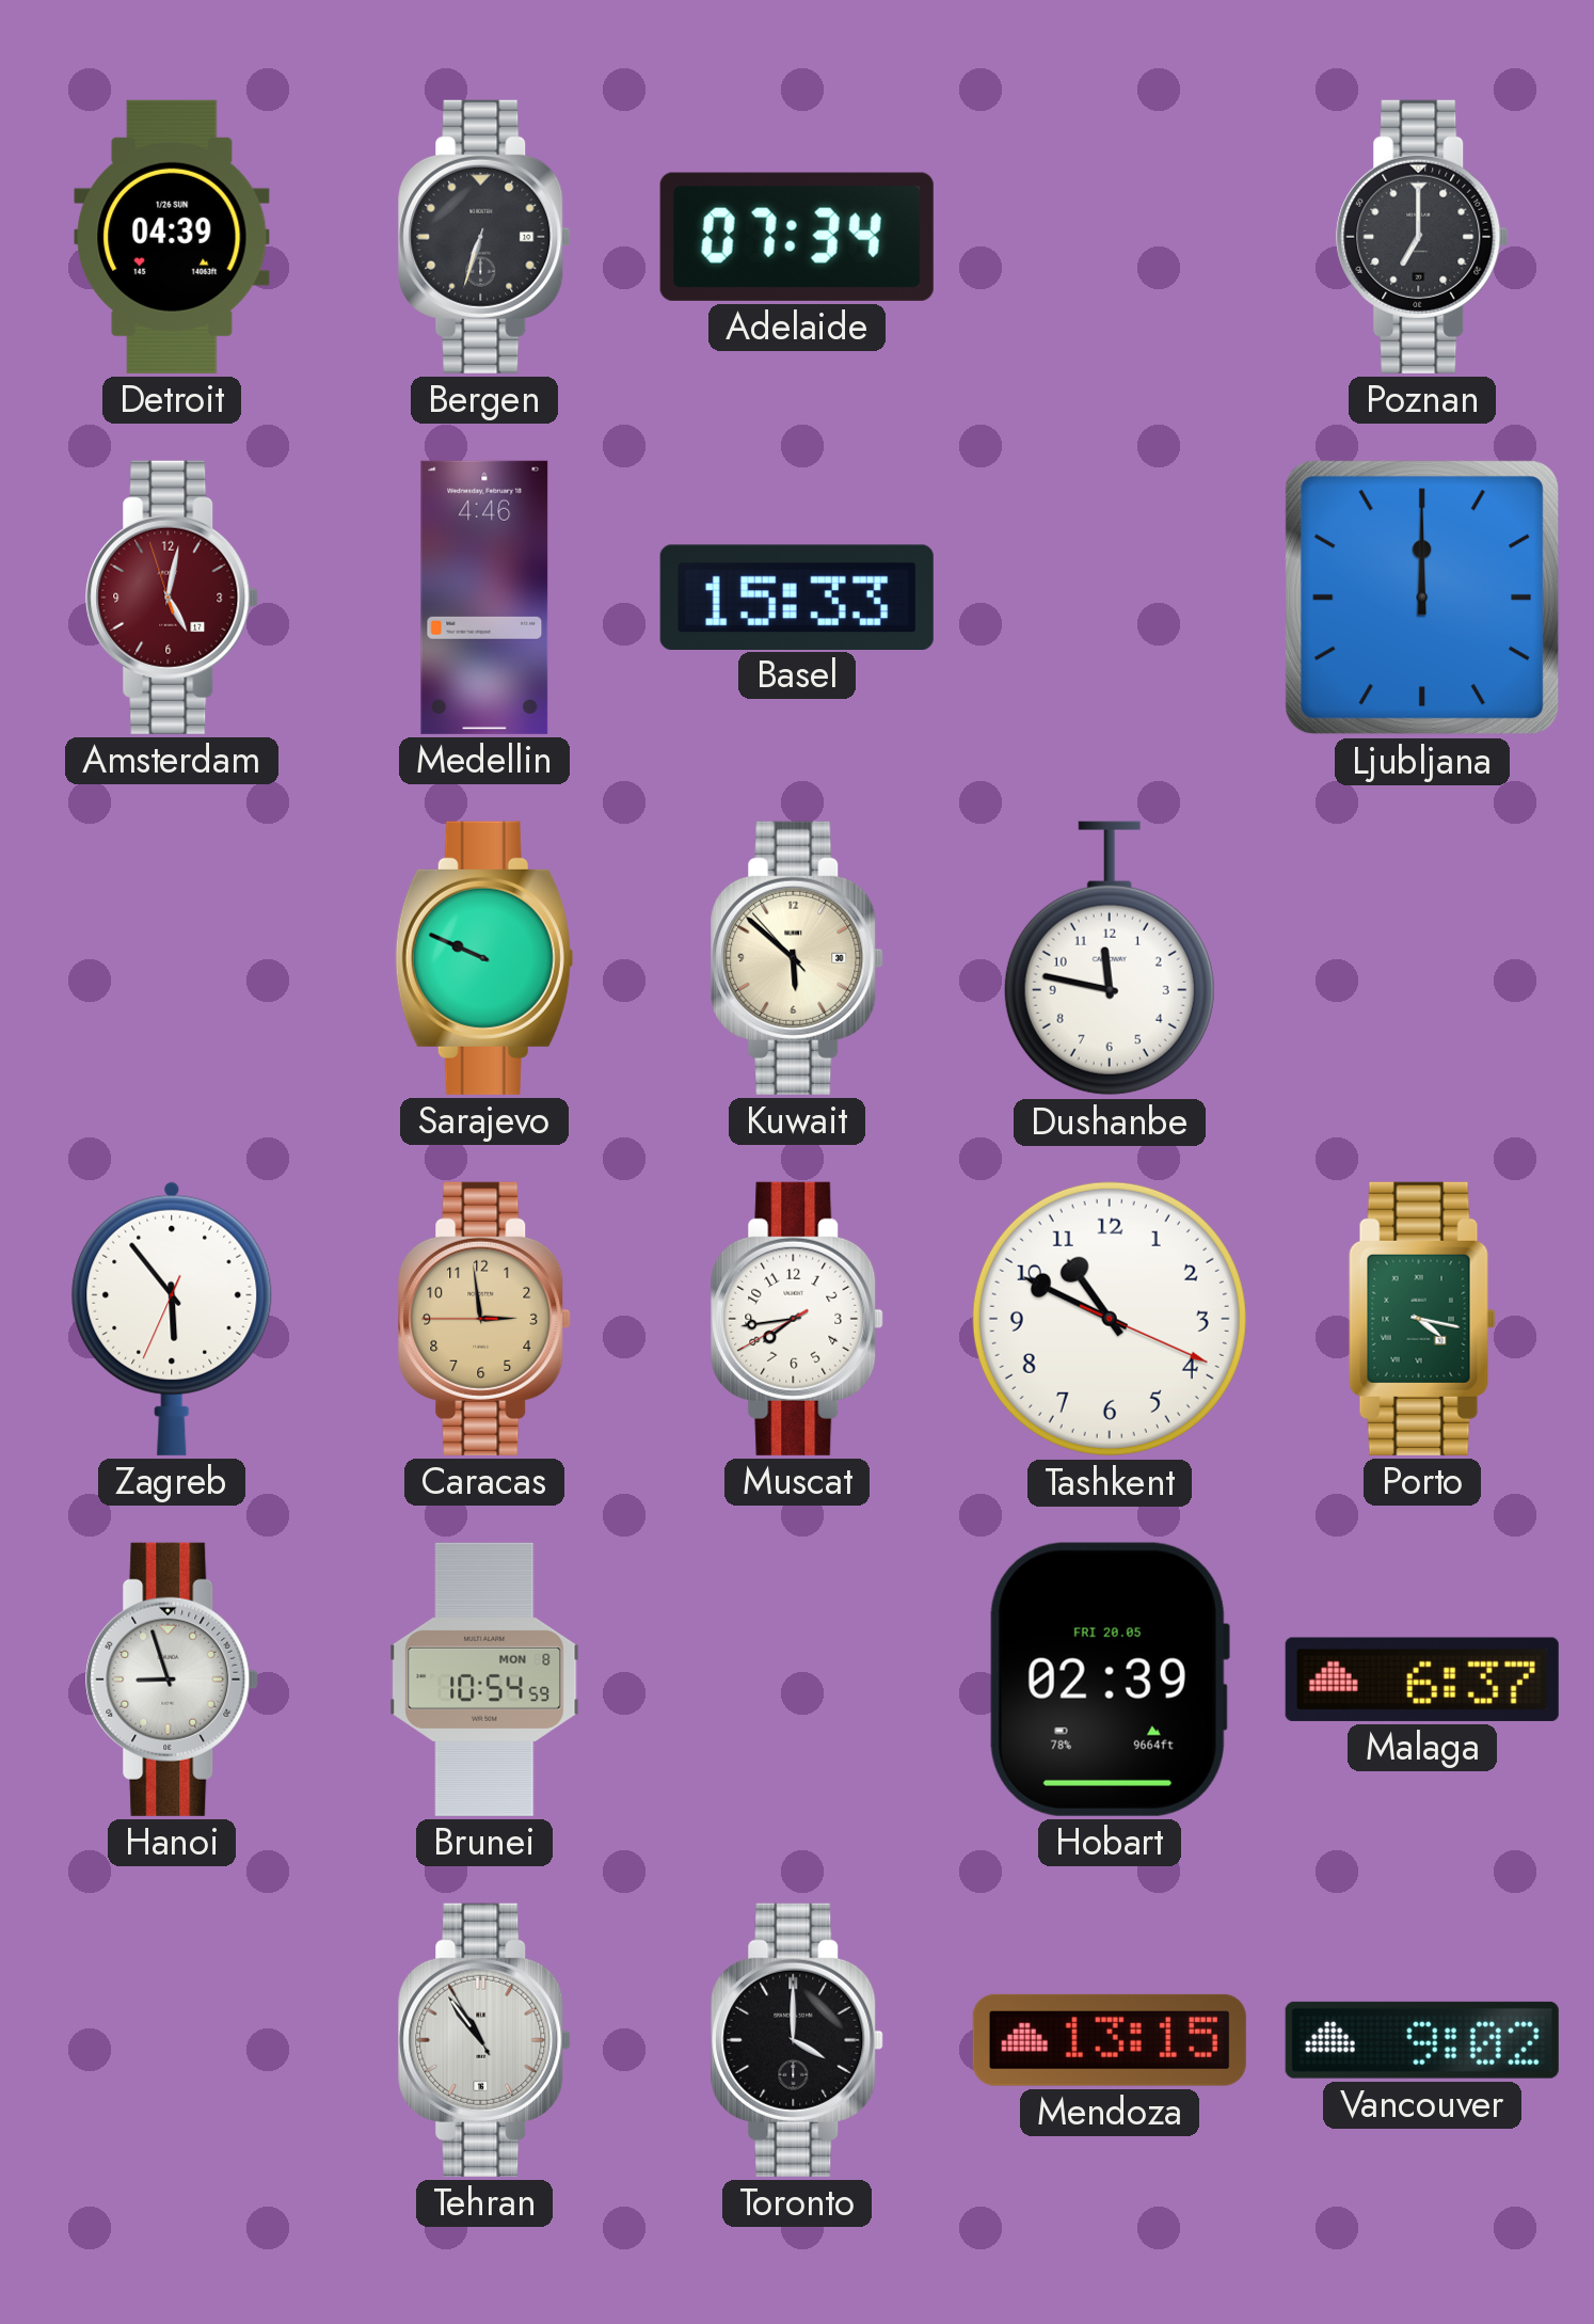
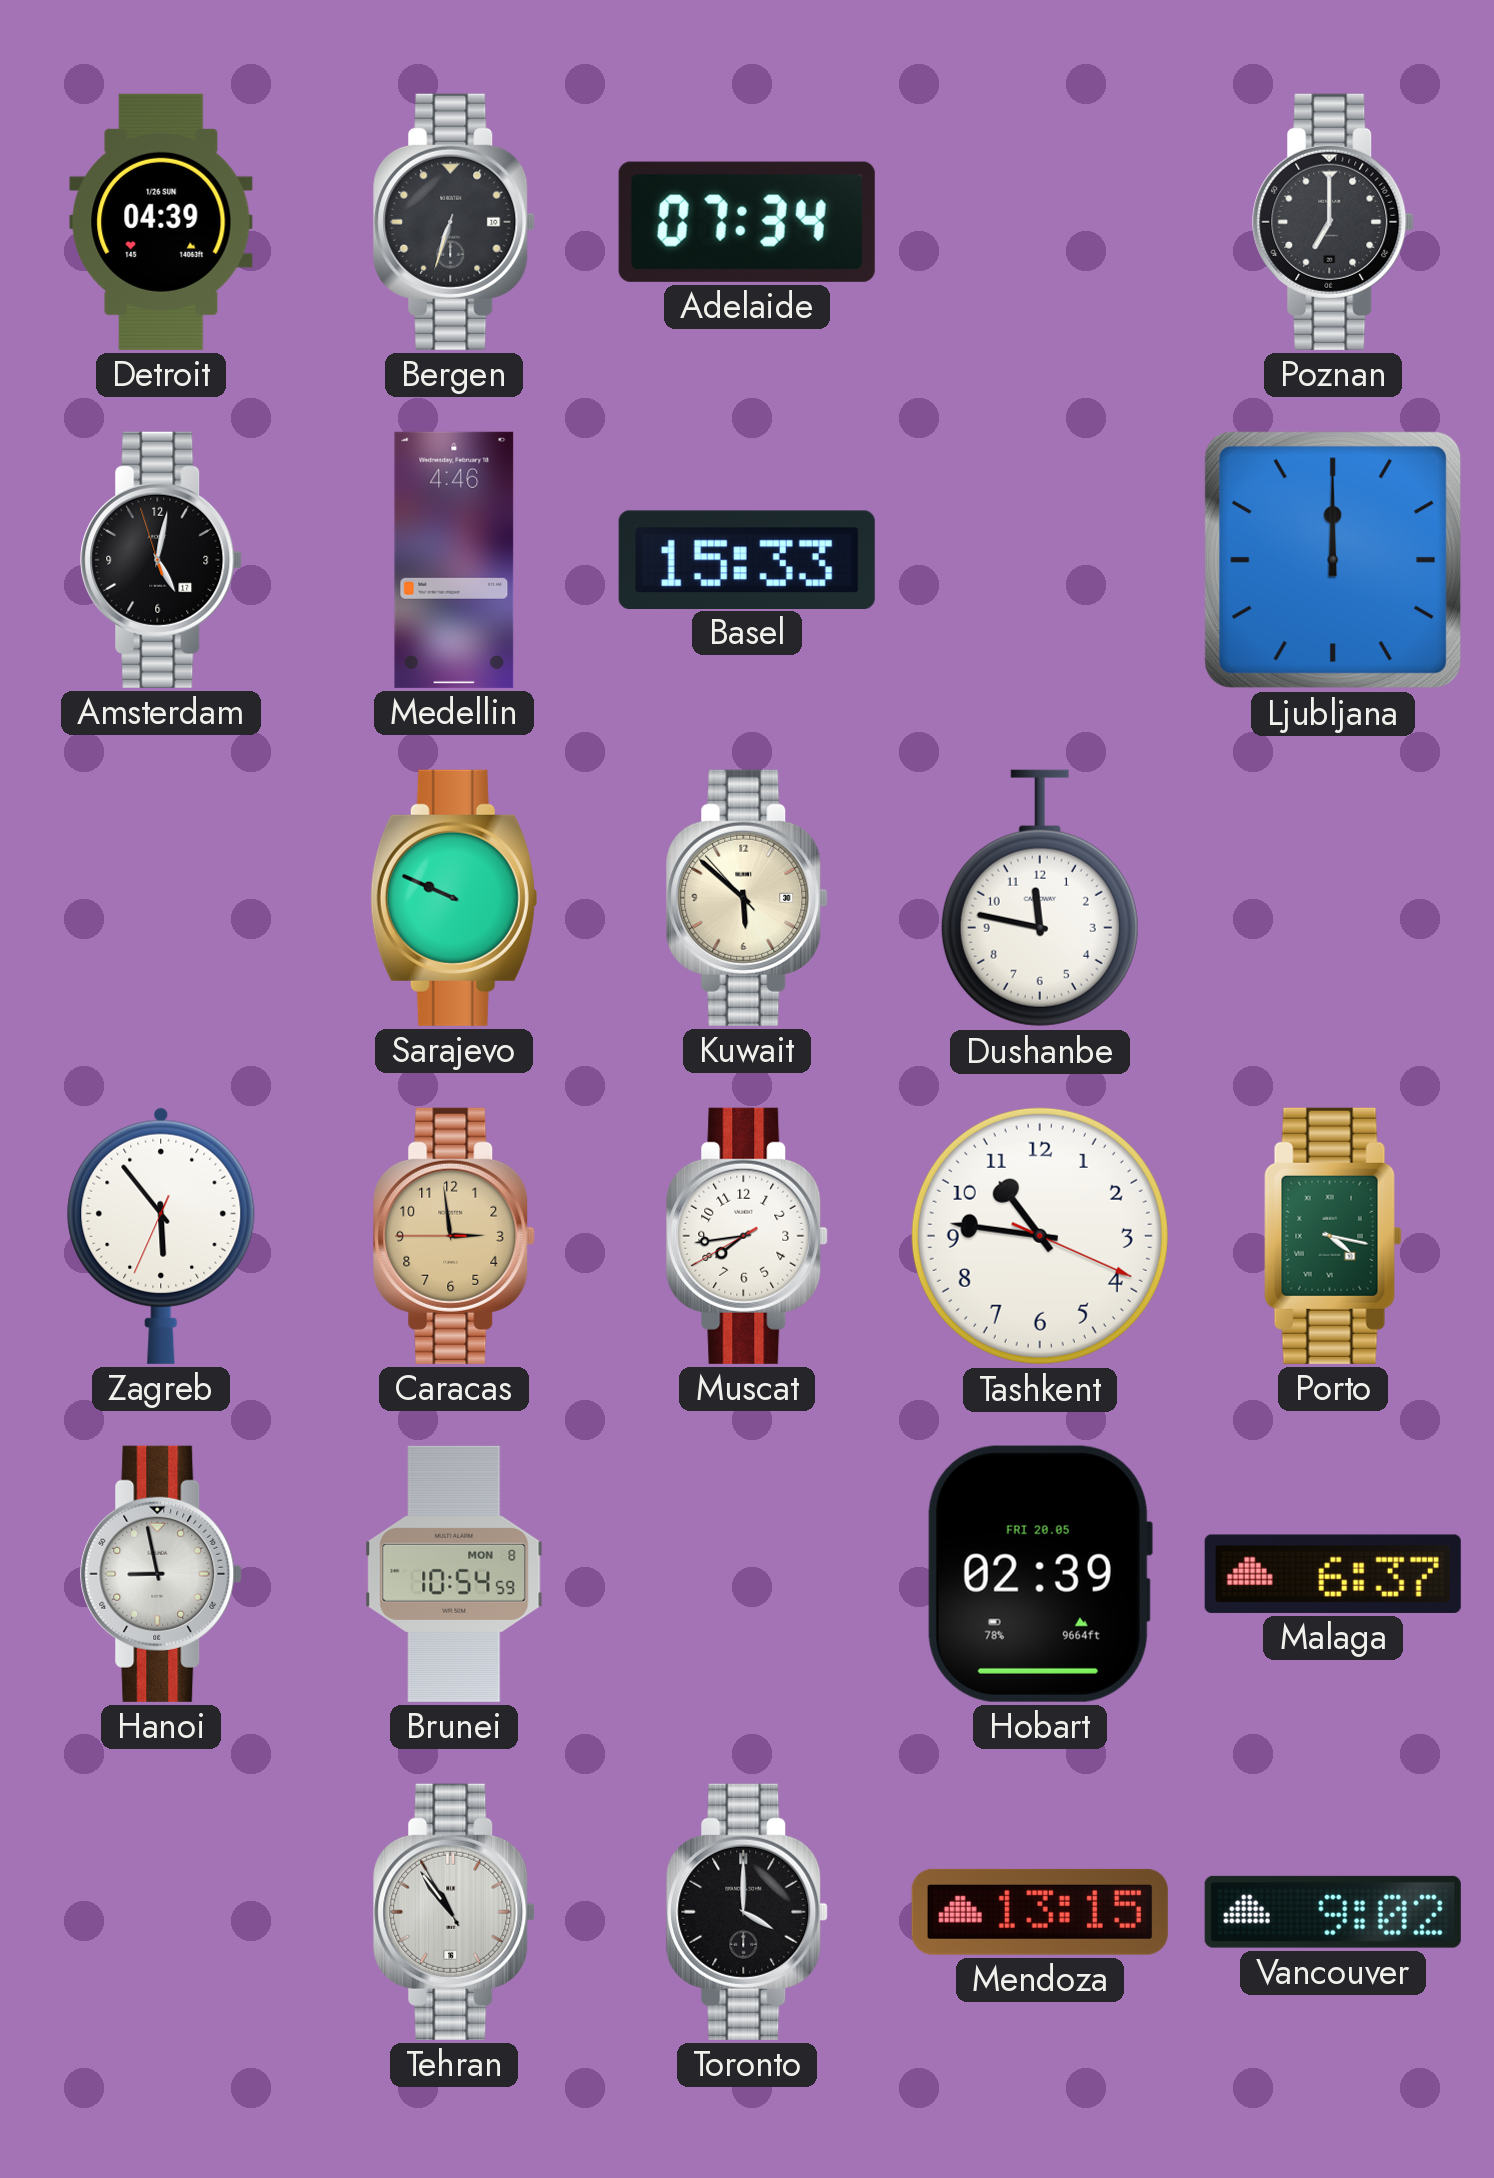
Amsterdam dial: burgundy -> black (161, 560)
Tashkent: 10:49 -> 10:46 (1040, 1236)
Hanoi: 8:57 -> 8:58 (161, 1574)
